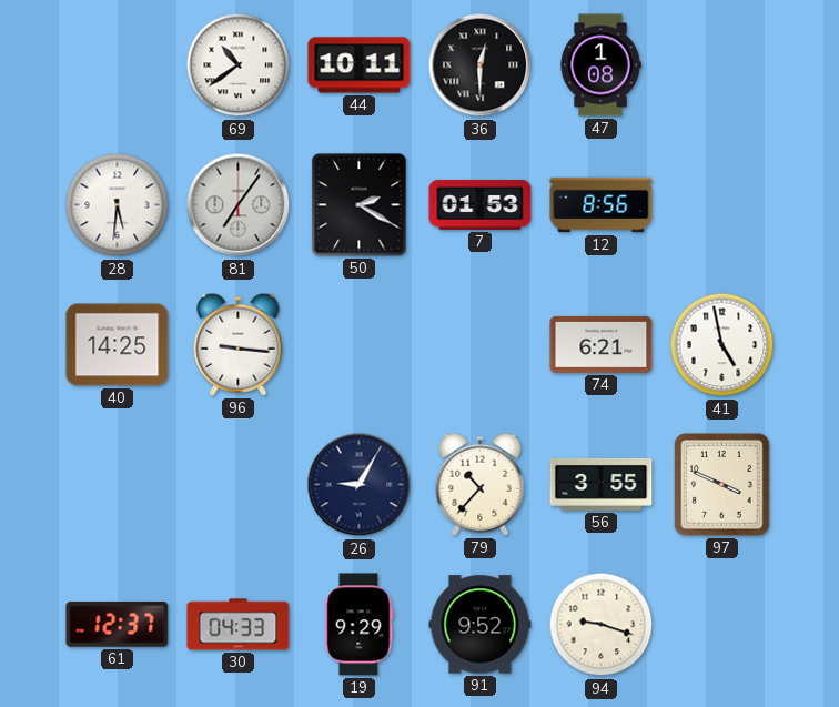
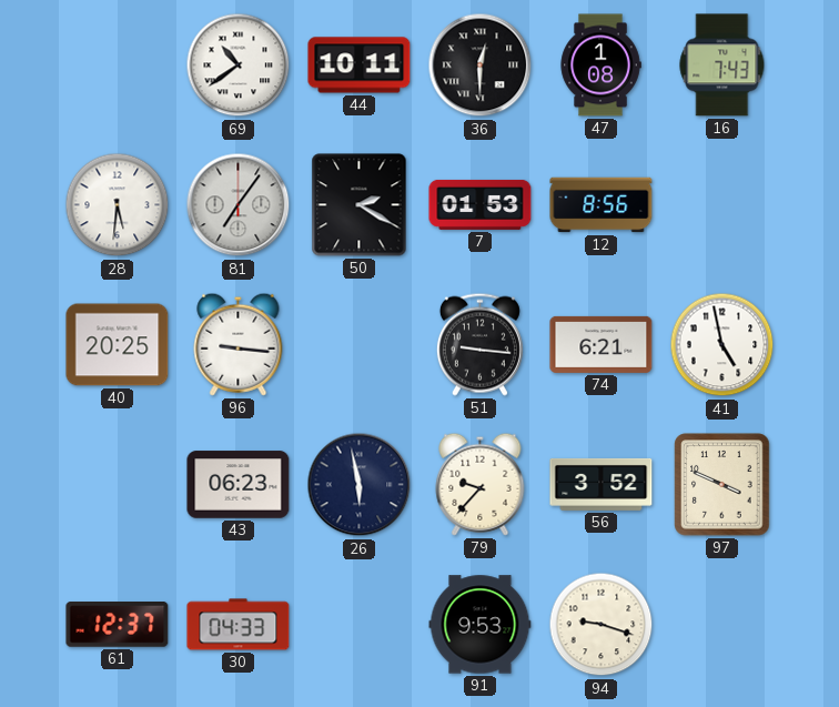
16: none -> 7:43 (722, 65)
40: 14:25 -> 20:25 (118, 345)
51: none -> 9:16 (479, 344)
43: none -> 06:23 (239, 485)
26: 9:05 -> 5:58 (360, 485)
79: 10:37 -> 9:37 (481, 484)
56: 3:55 -> 3:52 (602, 484)
19: 9:29 -> none (360, 625)
91: 9:52 -> 9:53 (481, 625)
